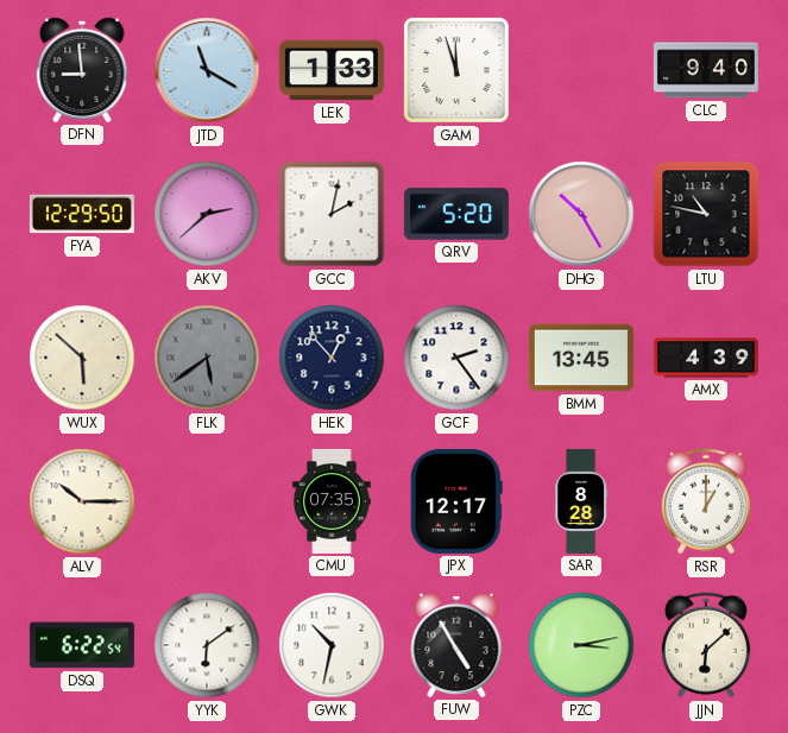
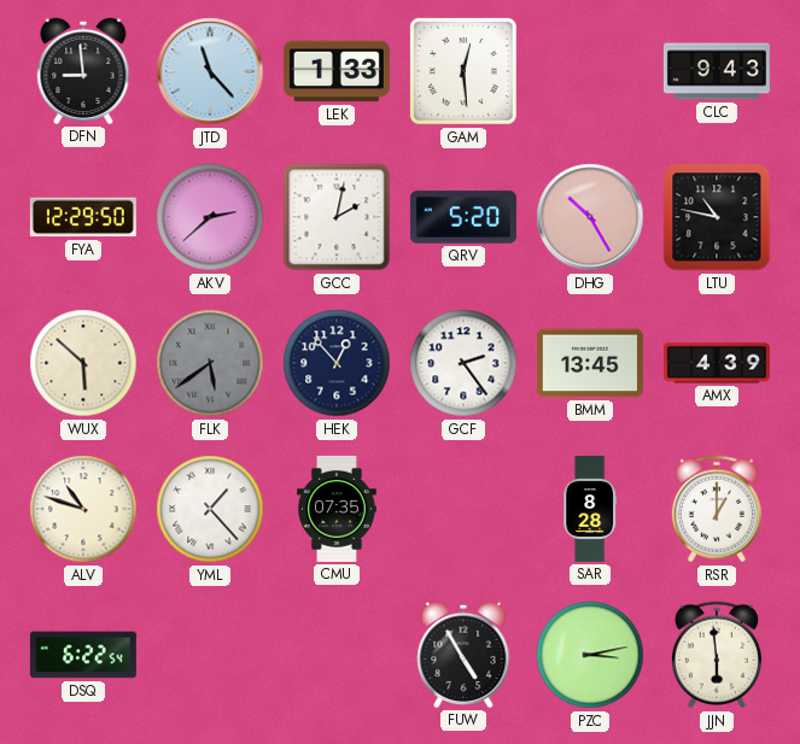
JTD: 11:20 -> 11:23 (210, 71)
GAM: 11:57 -> 12:29 (463, 71)
CLC: 9:40 -> 9:43 (717, 71)
ALV: 10:15 -> 10:48 (83, 509)
YML: none -> 1:23 (210, 509)
JPX: 12:17 -> none (456, 501)
YYK: 6:09 -> none (207, 645)
GWK: 10:32 -> none (332, 645)
JJN: 6:08 -> 5:59 (717, 655)
